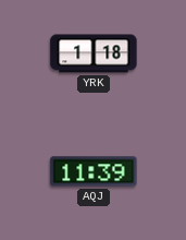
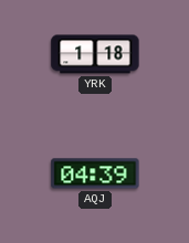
AQJ: 11:39 -> 04:39 (95, 173)
